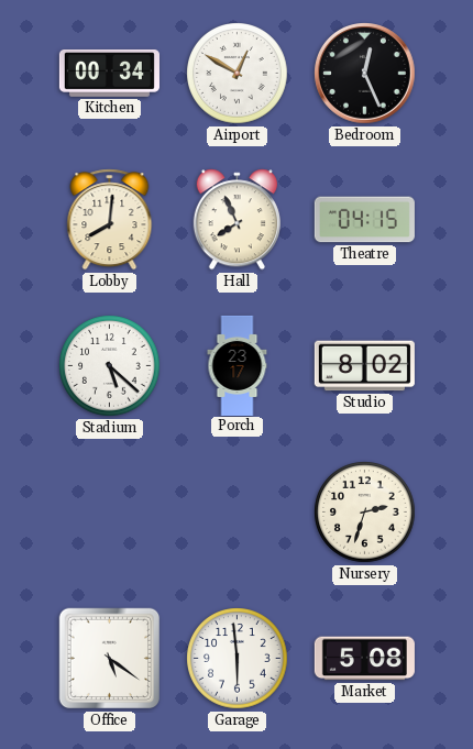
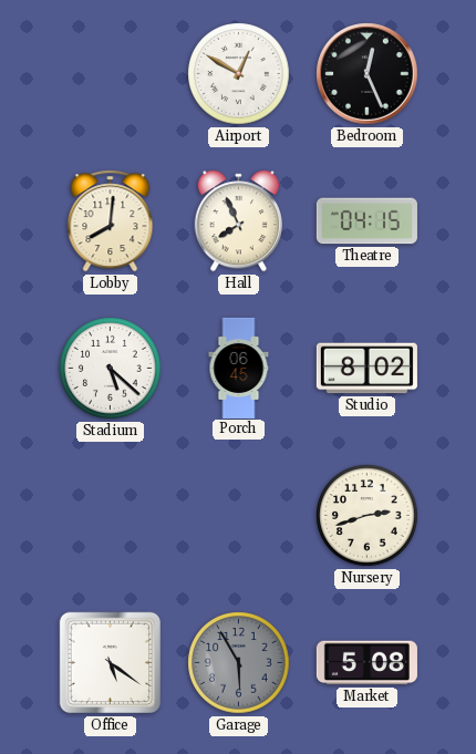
Kitchen: 00:34 -> none (109, 73)
Porch: 23:17 -> 06:45 (239, 368)
Nursery: 2:33 -> 2:42 (368, 516)
Garage: 5:59 -> 5:55 (239, 663)
Garage dial: white -> grey (239, 663)
